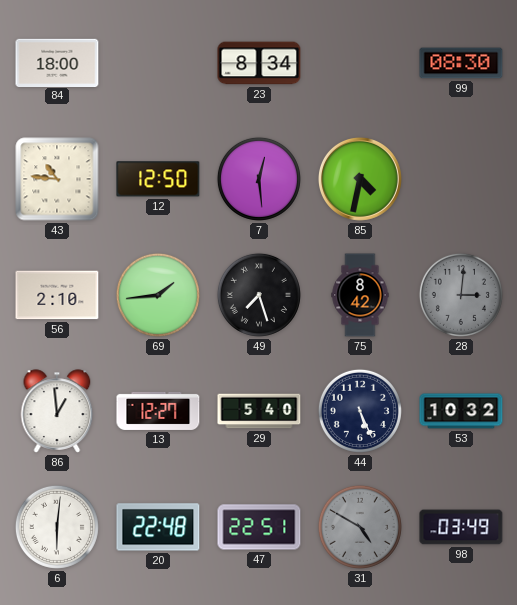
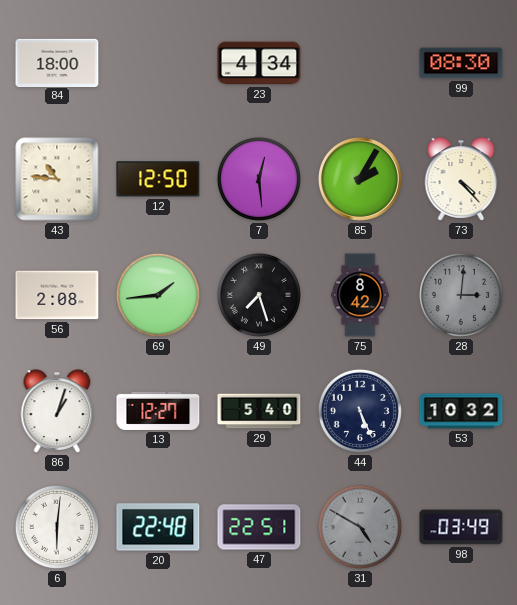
23: 8:34 -> 4:34 (259, 63)
85: 4:32 -> 2:05 (360, 179)
73: none -> 4:23 (461, 179)
56: 2:10 -> 2:08 (57, 295)
86: 12:59 -> 1:03 (57, 411)
